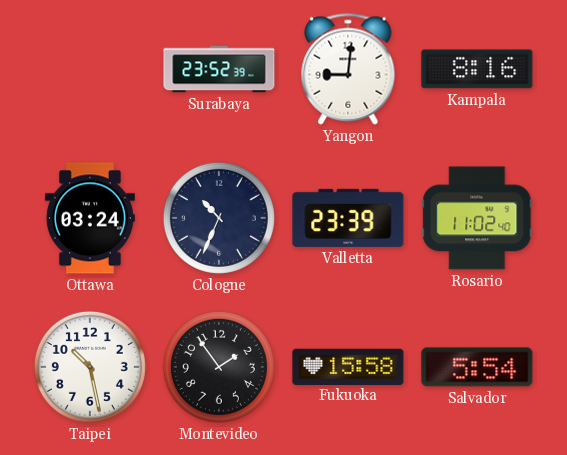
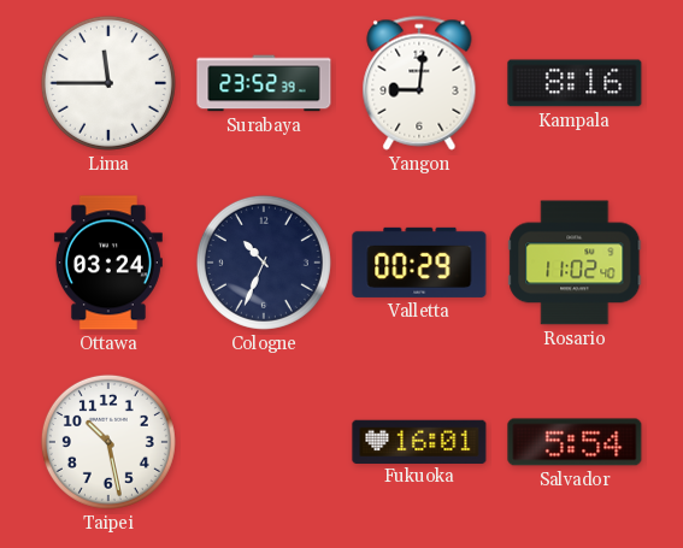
Lima: none -> 11:45 (108, 83)
Valletta: 23:39 -> 00:29 (419, 263)
Montevideo: 1:54 -> none (219, 367)
Fukuoka: 15:58 -> 16:01 (419, 441)
